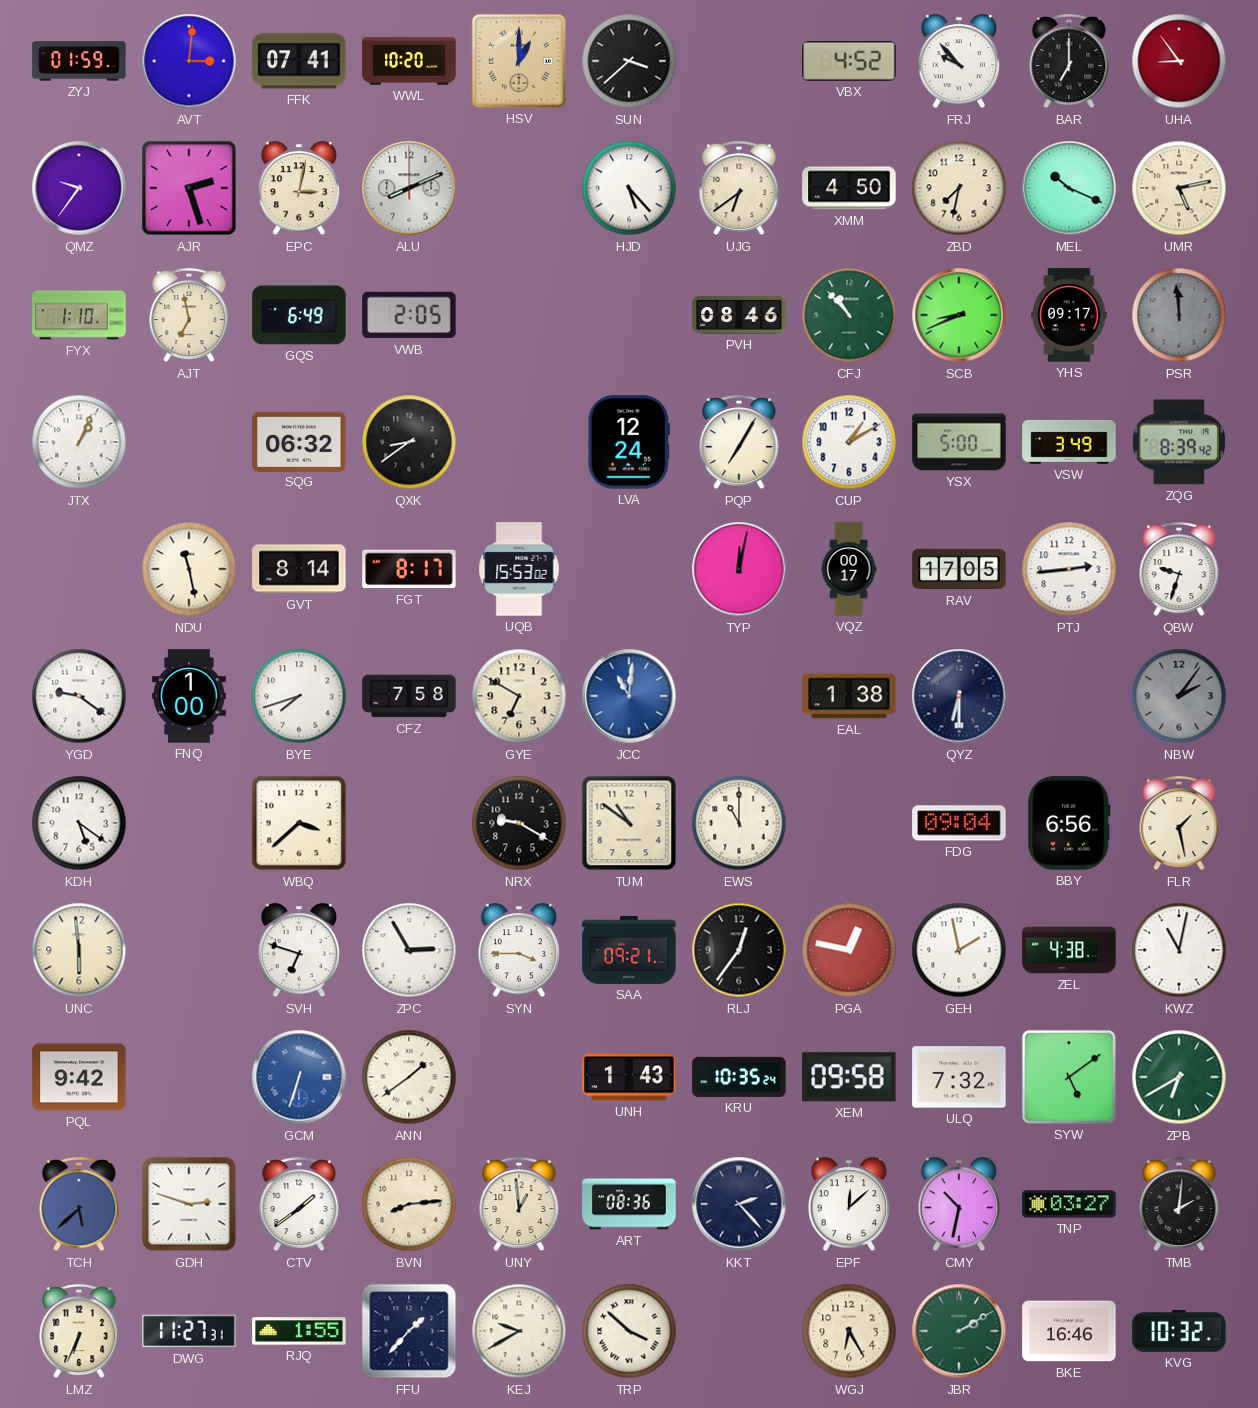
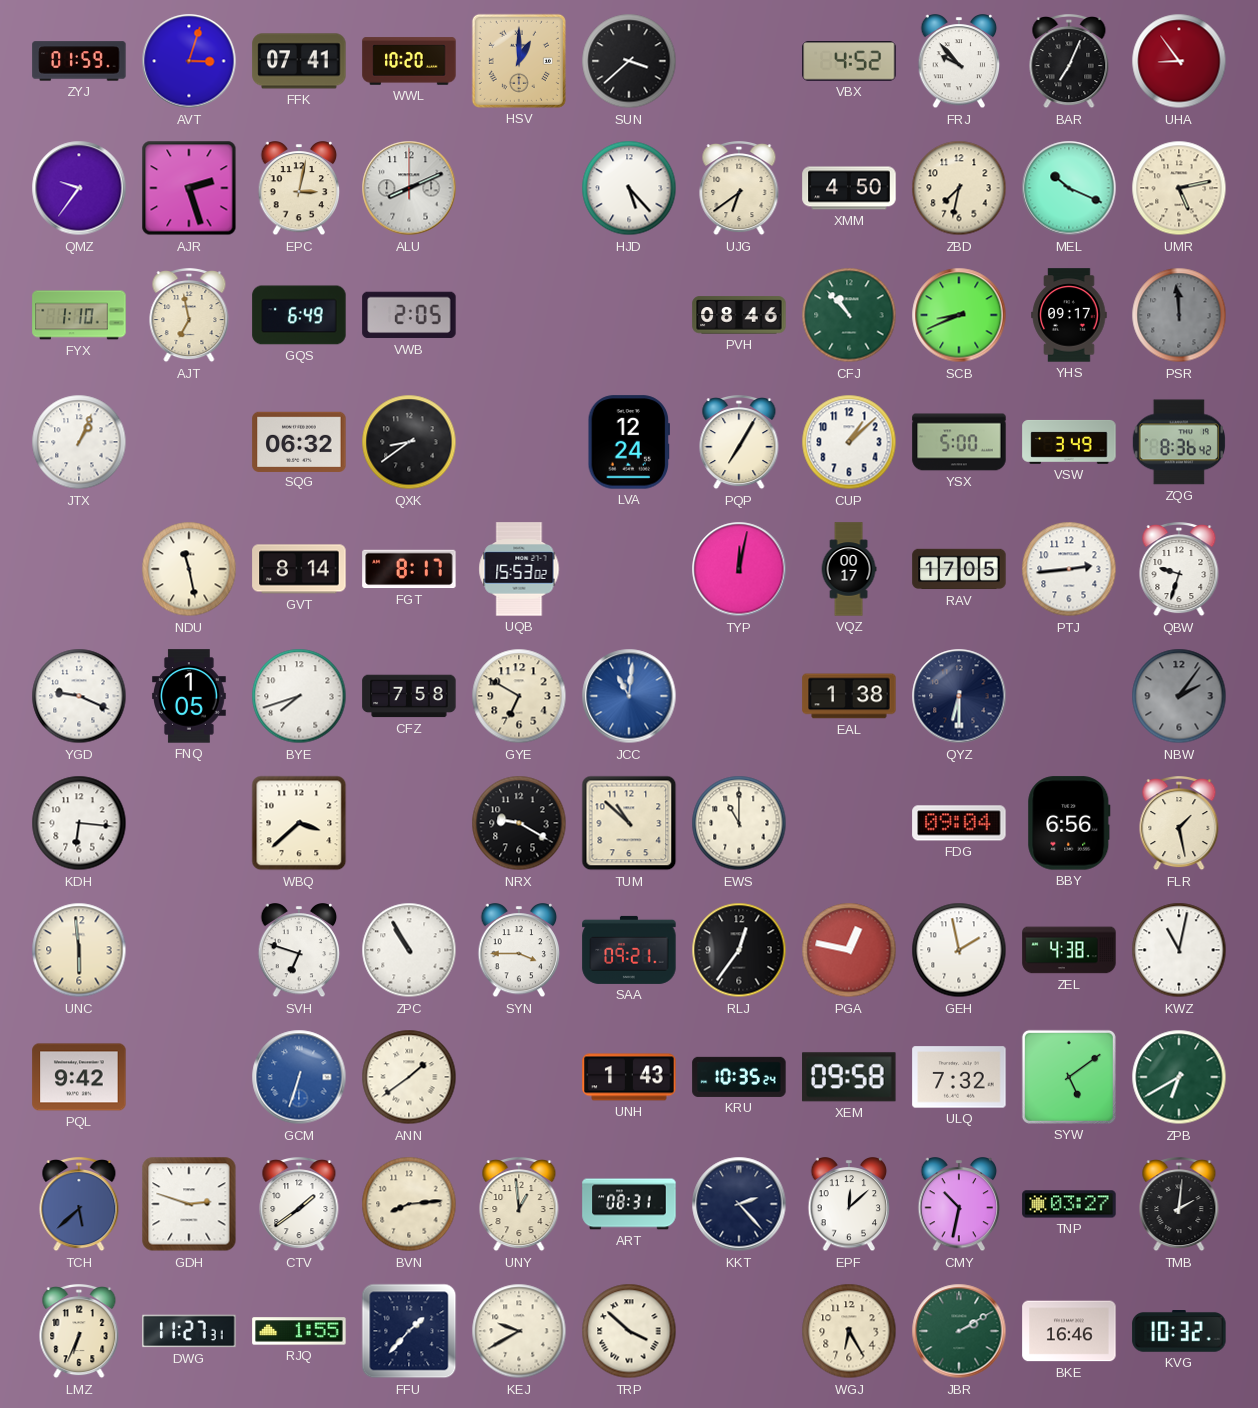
AVT: 3:01 -> 3:03 (189, 61)
BAR: 7:00 -> 7:04 (1069, 62)
CUP: 1:10 -> 1:08 (849, 442)
ZQG: 8:39 -> 8:36 (1179, 442)
YGD: 9:21 -> 9:19 (79, 696)
FNQ: 1:00 -> 1:05 (190, 696)
KDH: 5:21 -> 6:16 (79, 823)
TUM: 10:51 -> 10:52 (629, 823)
ZPC: 2:55 -> 10:55 (409, 950)
ART: 08:36 -> 08:31 (629, 1204)
